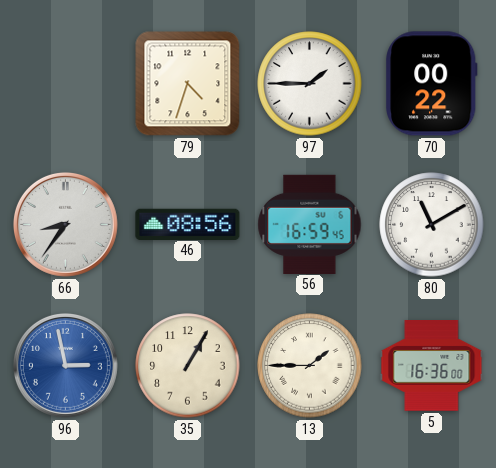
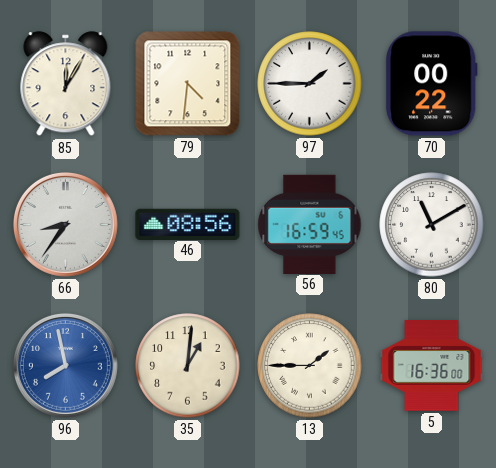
85: none -> 12:05 (66, 84)
79: 4:33 -> 4:31 (188, 84)
96: 2:58 -> 7:58 (65, 365)
35: 1:05 -> 1:01 (188, 366)
